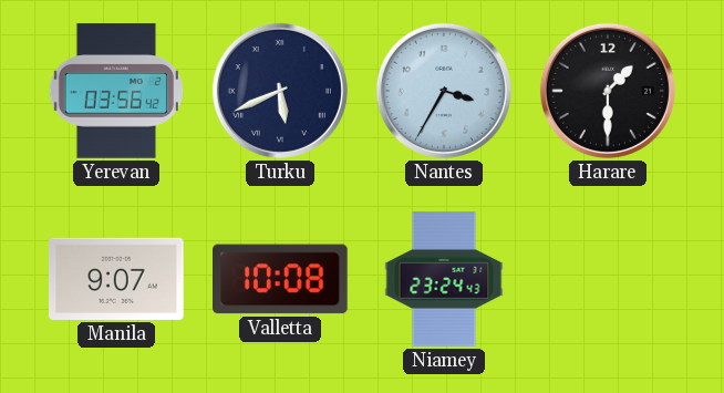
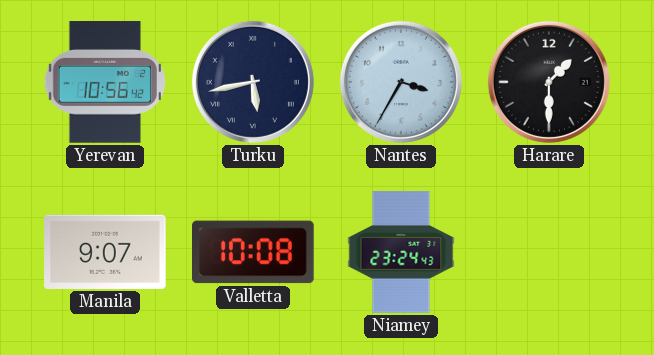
Yerevan: 03:56 -> 10:56 (105, 82)
Turku: 5:41 -> 5:43 (253, 82)
